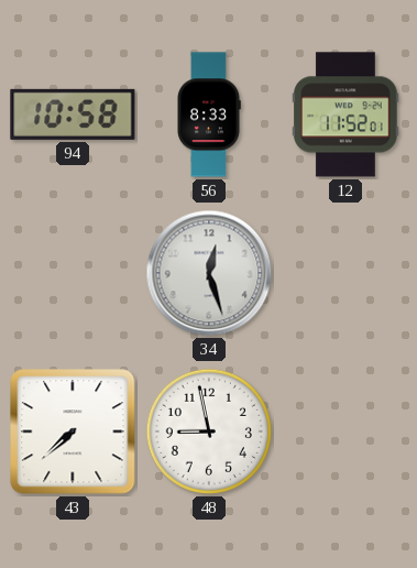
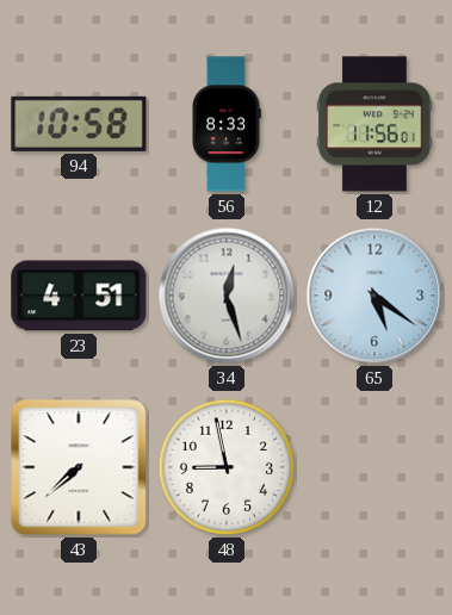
12: 11:52 -> 11:56 (374, 124)
23: none -> 4:51 (79, 296)
65: none -> 5:21 (374, 296)
